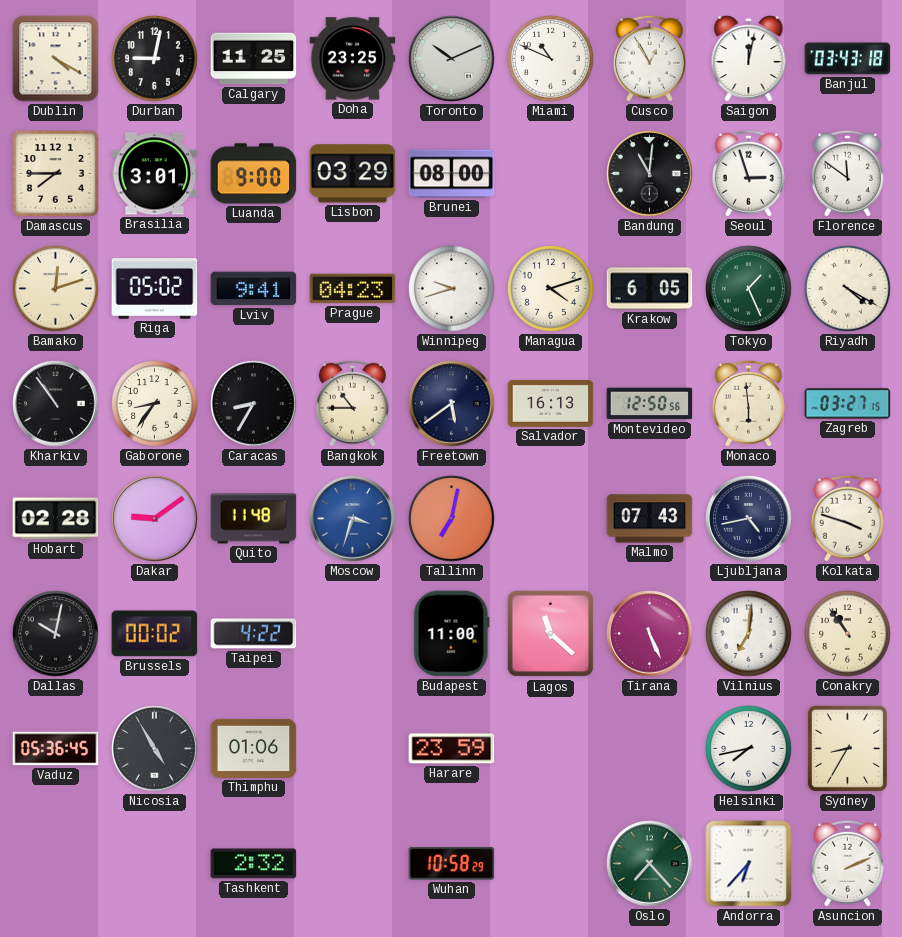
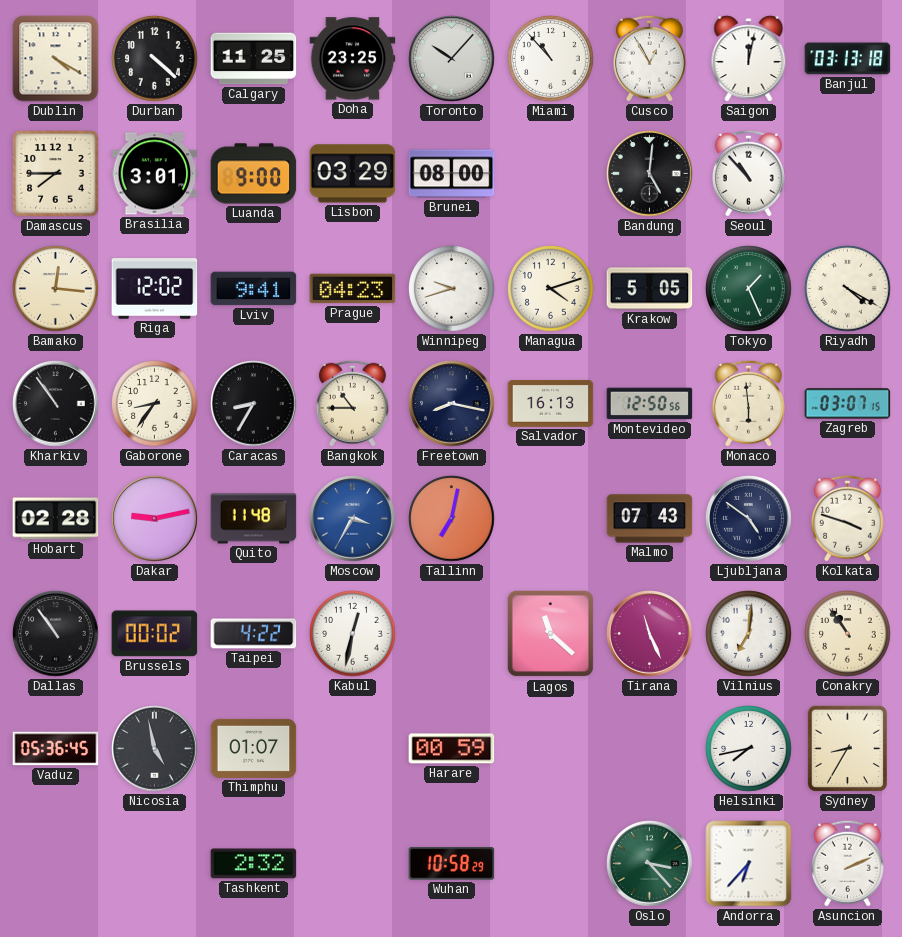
Durban: 9:02 -> 4:22 (155, 59)
Toronto: 10:11 -> 10:07 (452, 59)
Miami: 10:49 -> 10:53 (551, 59)
Banjul: 03:43 -> 03:13 (848, 59)
Bandung: 11:01 -> 5:01 (650, 174)
Seoul: 2:57 -> 10:53 (748, 173)
Florence: 11:51 -> none (847, 173)
Bamako: 12:12 -> 12:16 (56, 289)
Riga: 05:02 -> 12:02 (155, 289)
Krakow: 6:05 -> 5:05 (650, 289)
Freetown: 5:39 -> 8:17 (452, 404)
Zagreb: 03:27 -> 03:07 (848, 404)
Dakar: 9:09 -> 9:13 (155, 519)
Moscow: 3:33 -> 3:35 (353, 519)
Ljubljana: 4:43 -> 4:51 (749, 519)
Dallas: 10:02 -> 10:54 (56, 634)
Kabul: none -> 12:32 (353, 634)
Budapest: 11:00 -> none (452, 634)
Tirana: 5:26 -> 11:26 (650, 634)
Nicosia: 4:55 -> 4:58 (155, 749)
Thimphu: 01:06 -> 01:07 (254, 748)
Harare: 23:59 -> 00:59 (452, 749)
Oslo: 7:23 -> 3:23 (650, 864)
